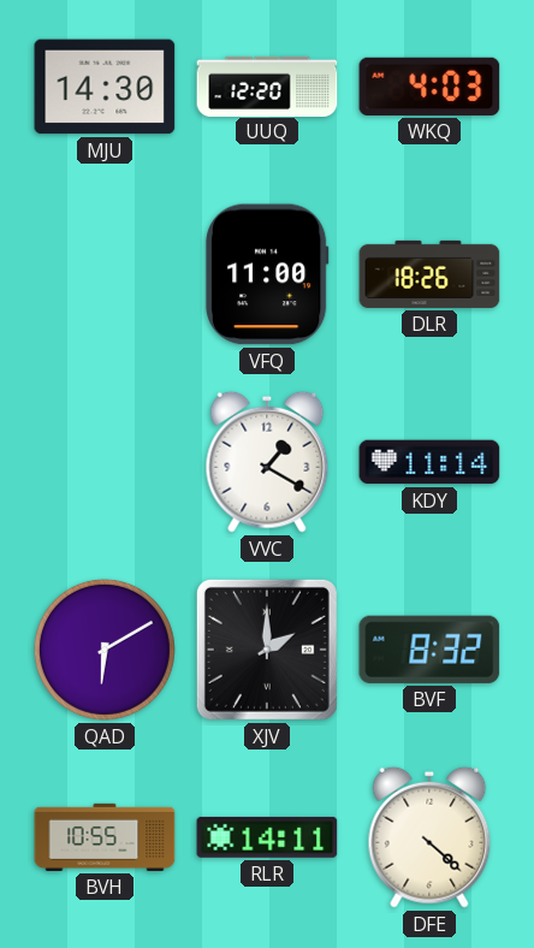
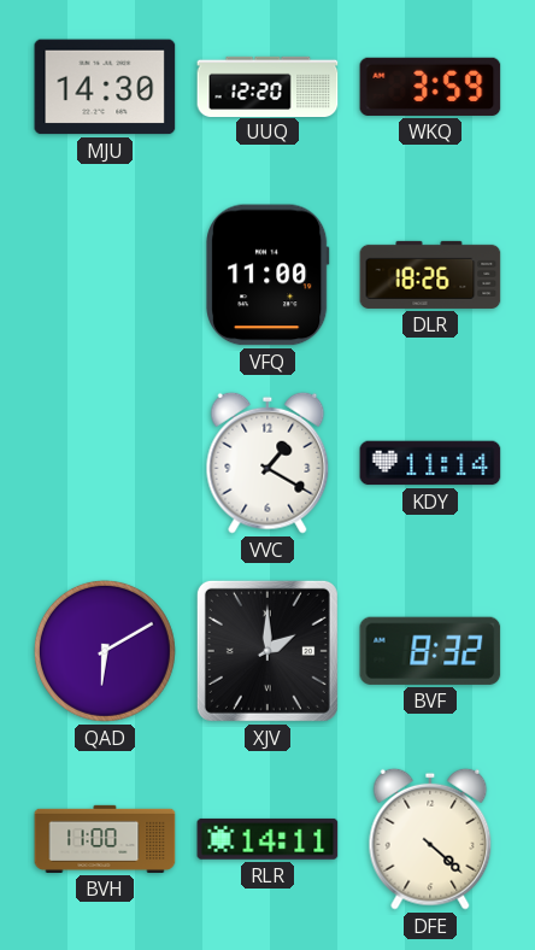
WKQ: 4:03 -> 3:59 (430, 87)
BVH: 10:55 -> 11:00 (105, 839)
